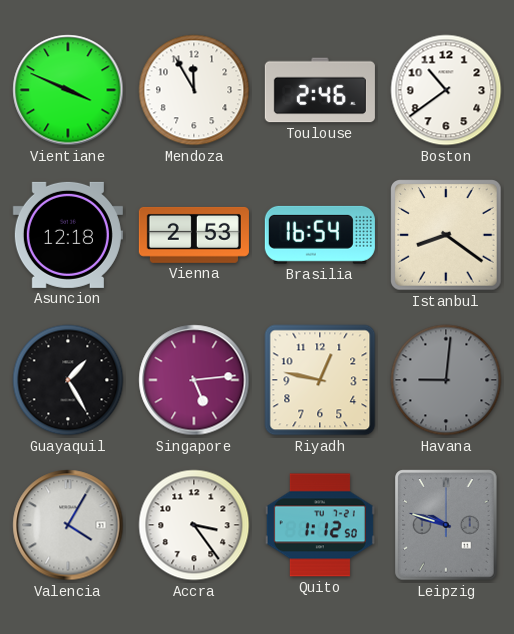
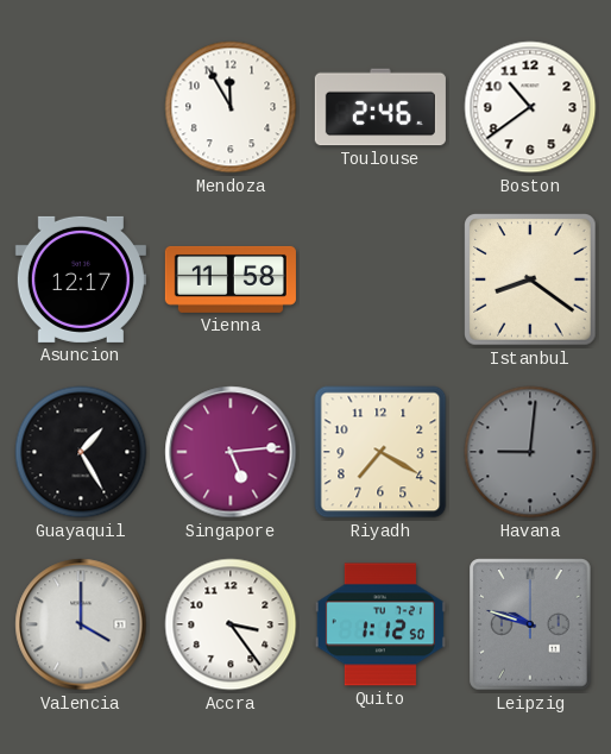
Vientiane: 3:49 -> none (68, 90)
Asuncion: 12:18 -> 12:17 (81, 279)
Vienna: 2:53 -> 11:58 (231, 279)
Brasilia: 16:54 -> none (320, 235)
Riyadh: 12:47 -> 7:20 (380, 452)
Valencia: 4:05 -> 4:00 (81, 624)
